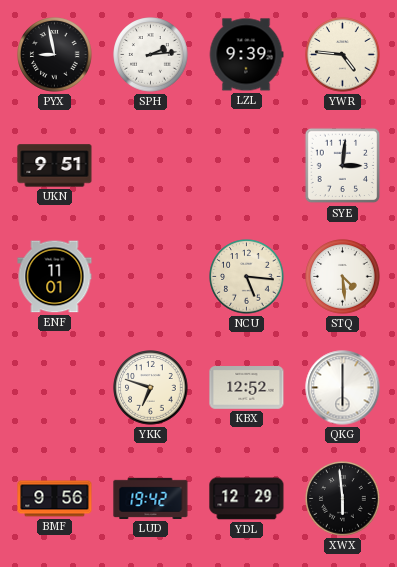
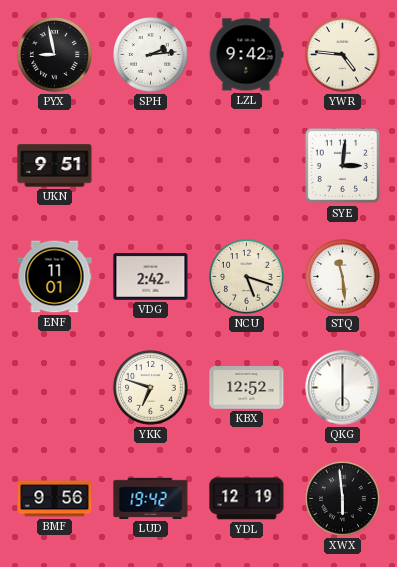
LZL: 9:39 -> 9:42 (246, 55)
VDG: none -> 2:42 (151, 277)
NCU: 5:16 -> 5:18 (247, 277)
STQ: 4:29 -> 11:29 (343, 277)
YDL: 12:29 -> 12:19 (247, 499)
